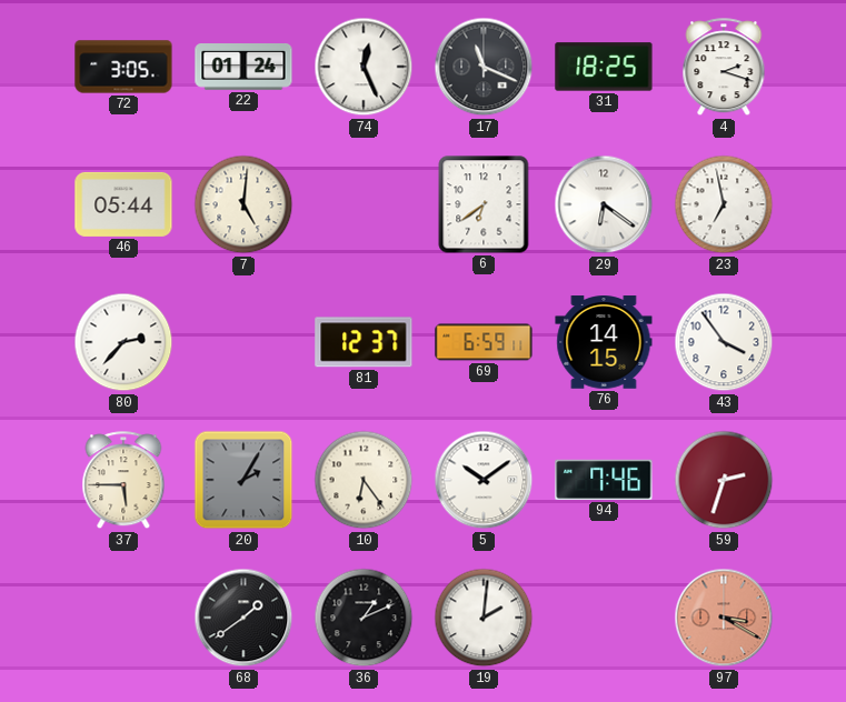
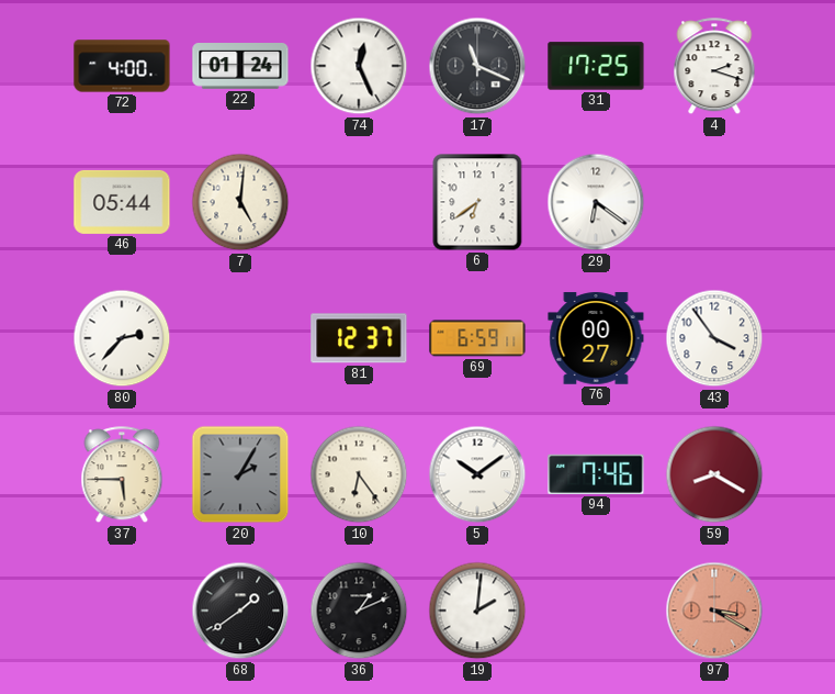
72: 3:05 -> 4:00 (122, 66)
31: 18:25 -> 17:25 (596, 66)
23: 6:58 -> none (724, 204)
76: 14:15 -> 00:27 (596, 338)
59: 2:33 -> 8:20 (714, 474)
